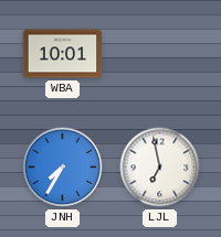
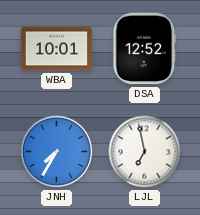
DSA: none -> 12:52 (145, 49)
